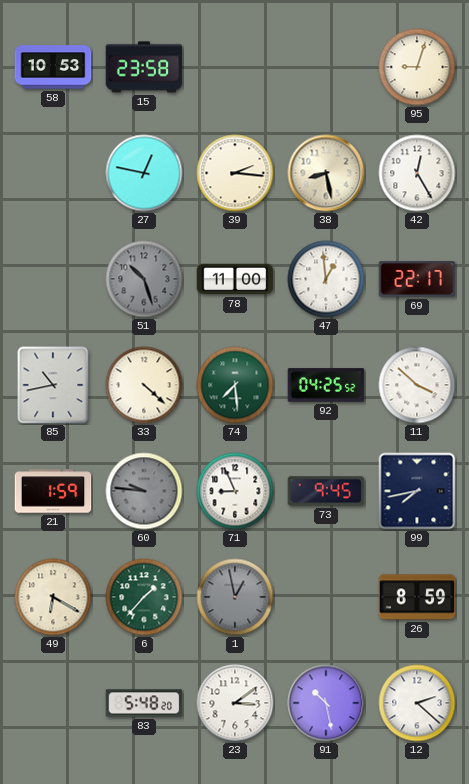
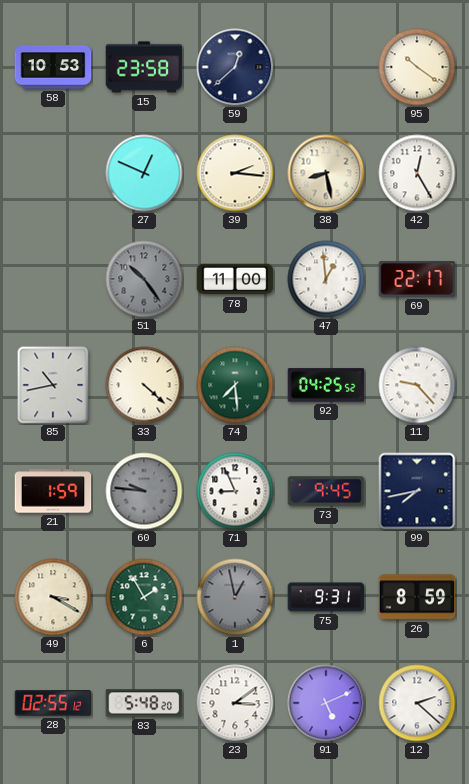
59: none -> 12:38 (235, 67)
95: 9:03 -> 10:21 (417, 67)
27: 12:47 -> 12:49 (144, 173)
51: 10:27 -> 10:24 (144, 279)
11: 3:52 -> 9:23 (417, 385)
49: 6:20 -> 3:20 (53, 597)
6: 1:37 -> 1:55 (144, 597)
75: none -> 9:31 (326, 597)
28: none -> 02:55 (53, 703)
91: 10:28 -> 5:11 (326, 703)
